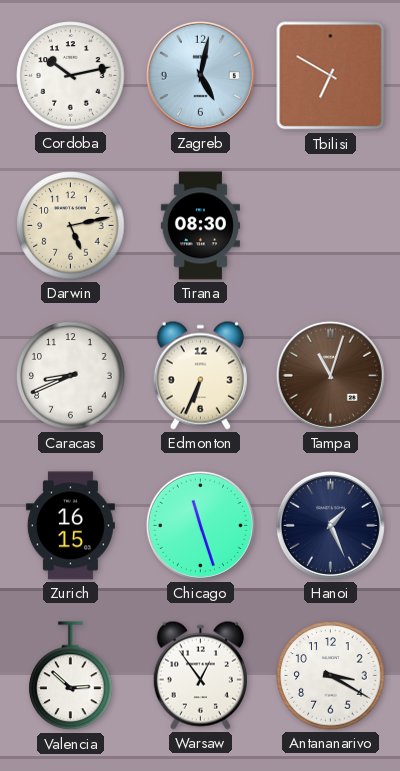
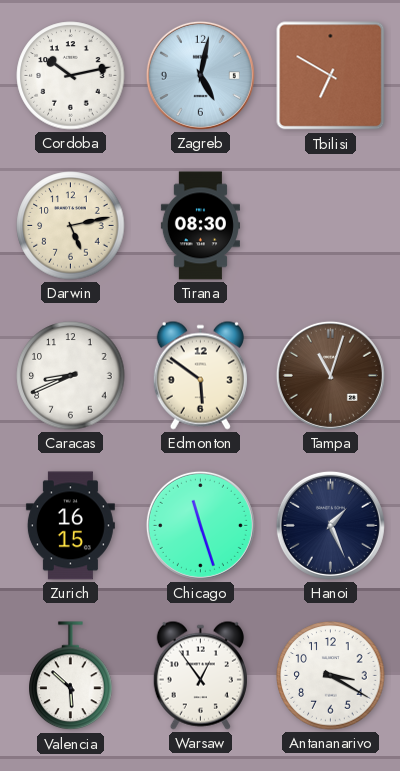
Edmonton: 6:34 -> 5:51 (200, 375)
Valencia: 2:52 -> 5:52 (71, 676)
